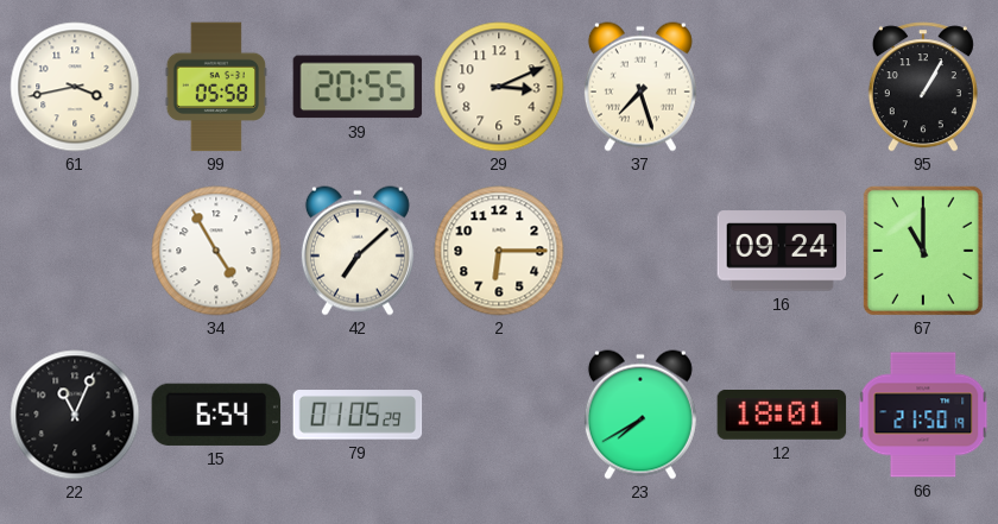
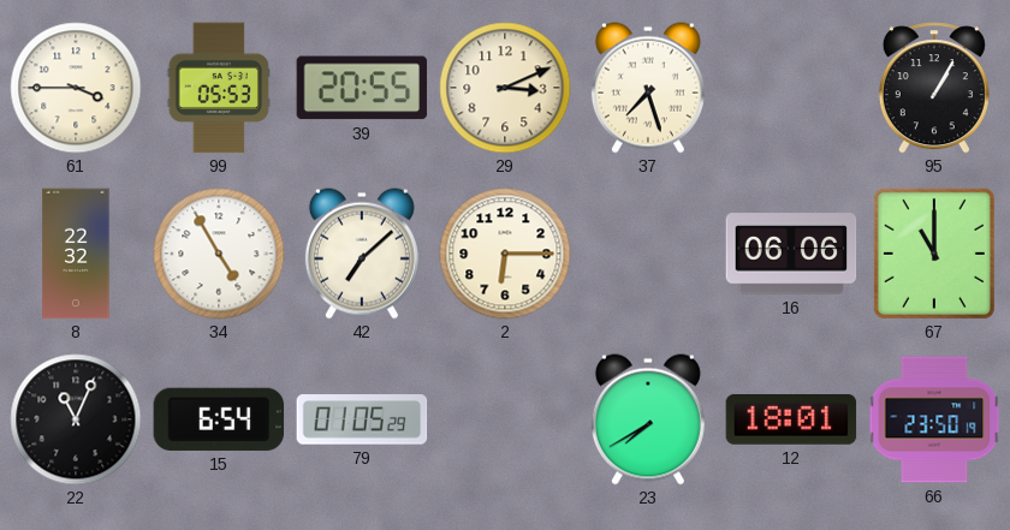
61: 3:43 -> 3:45 (76, 88)
99: 05:58 -> 05:53 (219, 88)
8: none -> 22:32 (76, 254)
16: 09:24 -> 06:06 (791, 254)
66: 21:50 -> 23:50 (934, 419)
